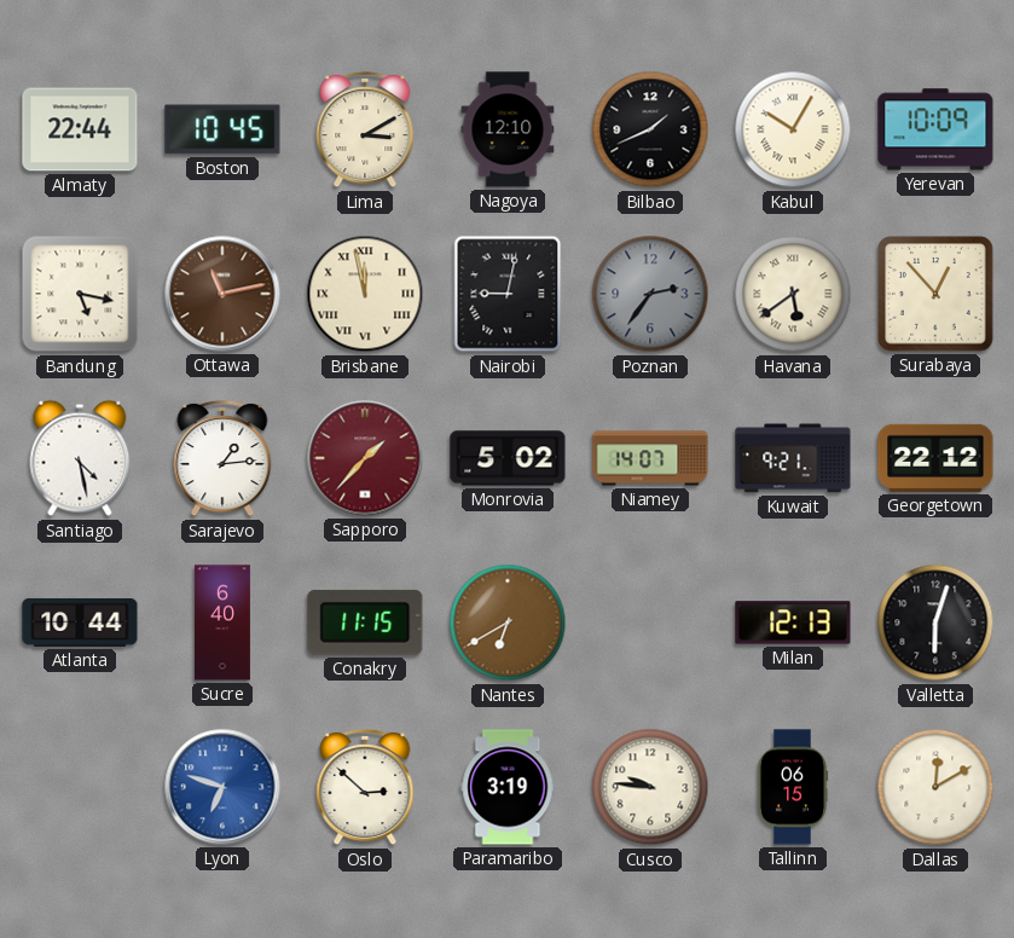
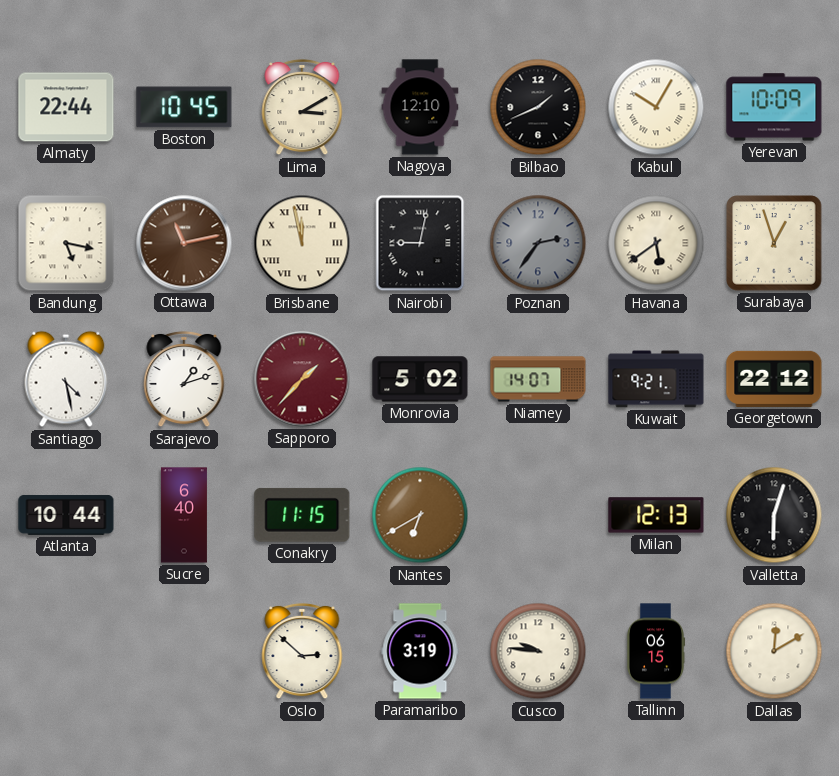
Surabaya: 12:53 -> 12:57 (774, 243)
Sarajevo: 1:14 -> 1:12 (184, 379)
Lyon: 6:48 -> none (222, 787)
